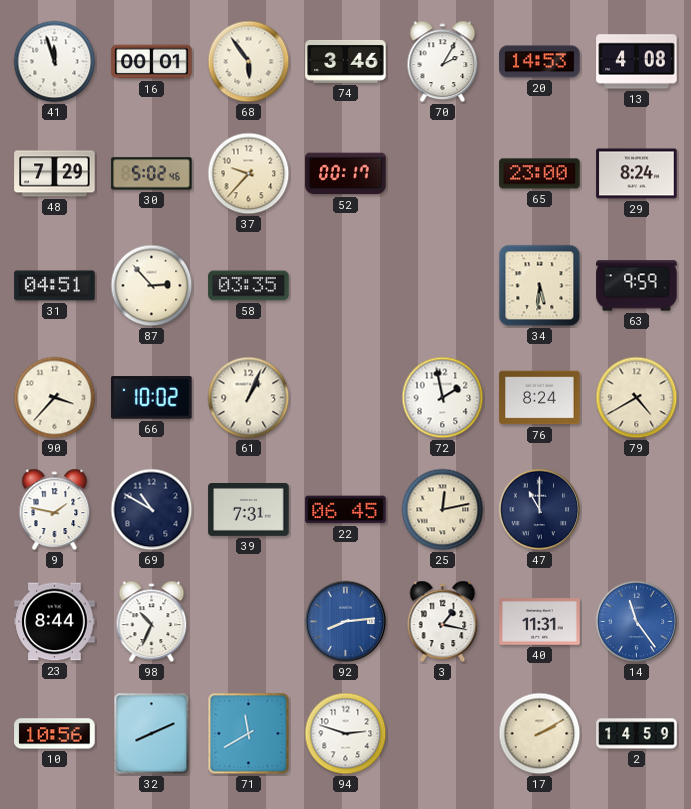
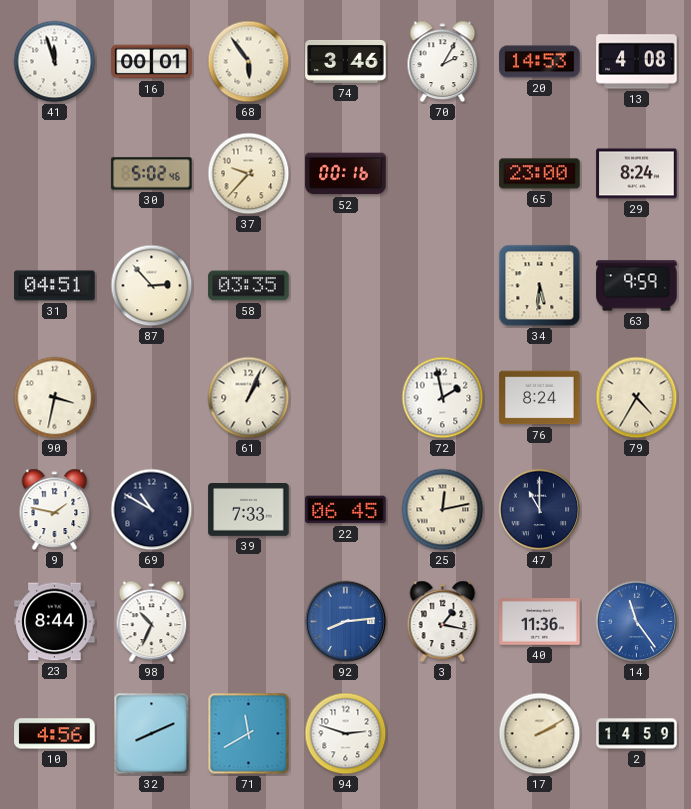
48: 7:29 -> none (55, 174)
52: 00:17 -> 00:16 (346, 174)
90: 3:37 -> 3:32 (55, 398)
66: 10:02 -> none (152, 398)
79: 4:40 -> 4:35 (637, 398)
39: 7:31 -> 7:33 (249, 510)
40: 11:31 -> 11:36 (540, 622)
10: 10:56 -> 4:56 (55, 734)
